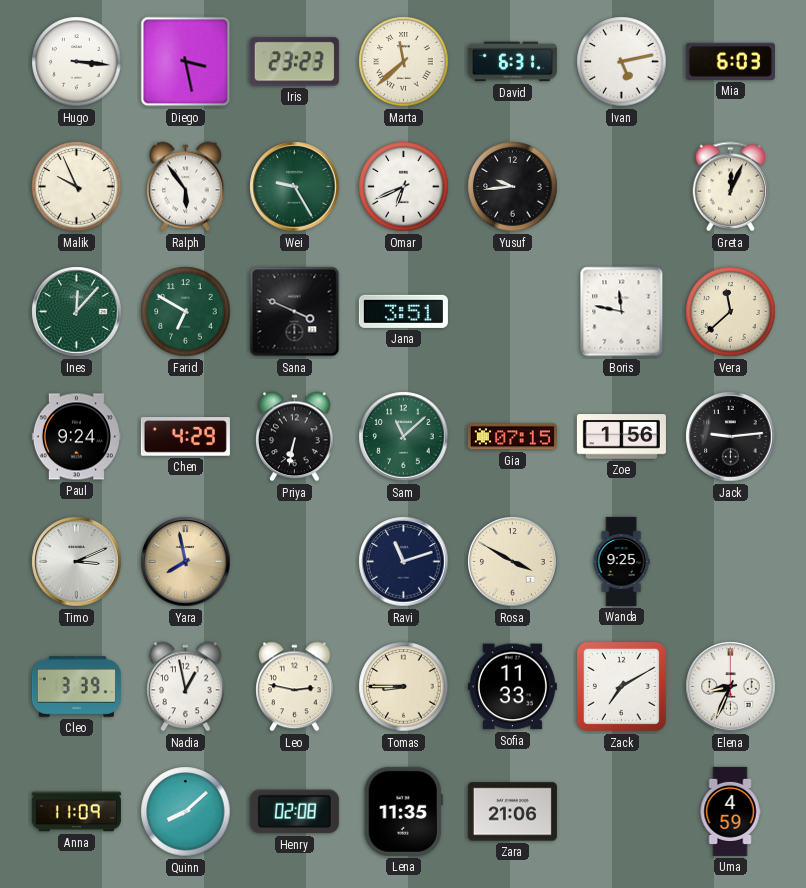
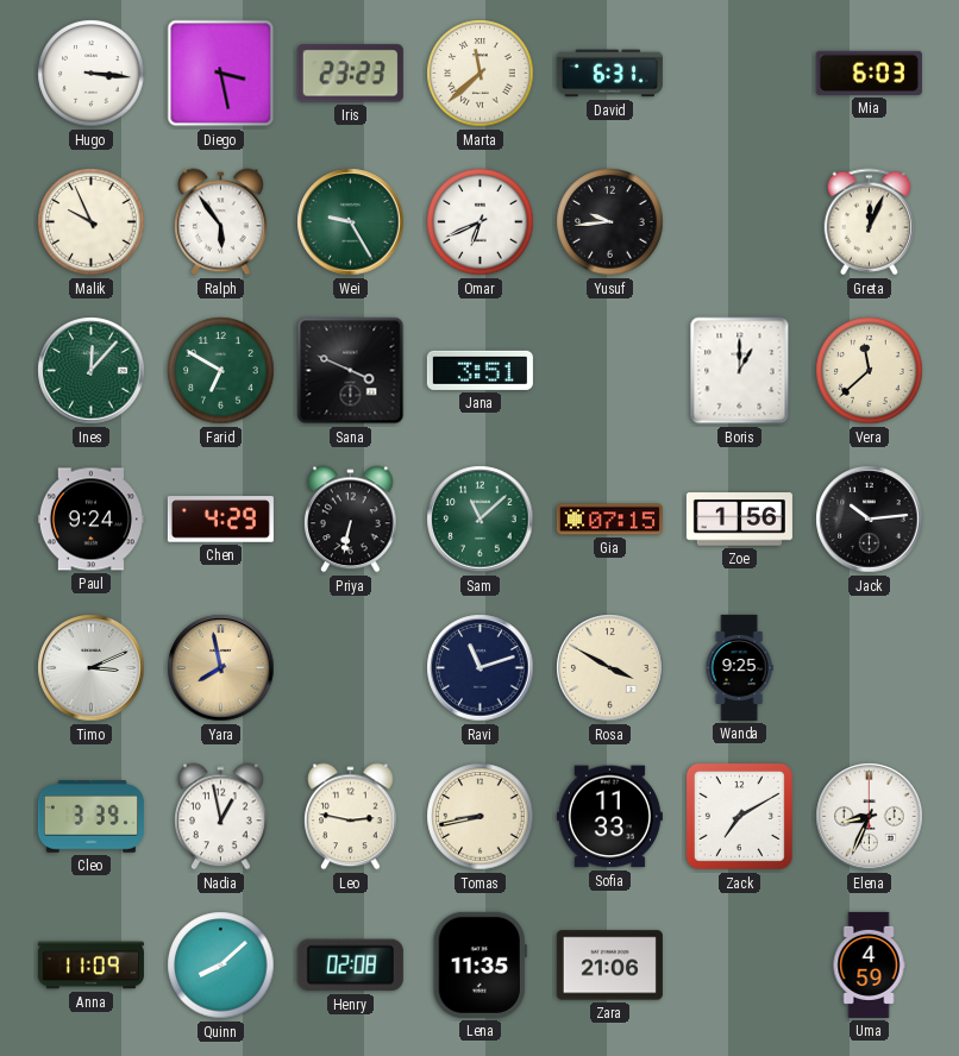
Ivan: 5:13 -> none (622, 62)
Boris: 11:47 -> 1:00 (740, 371)
Jack: 9:14 -> 10:14 (870, 520)
Tomas: 8:45 -> 8:43 (481, 817)
